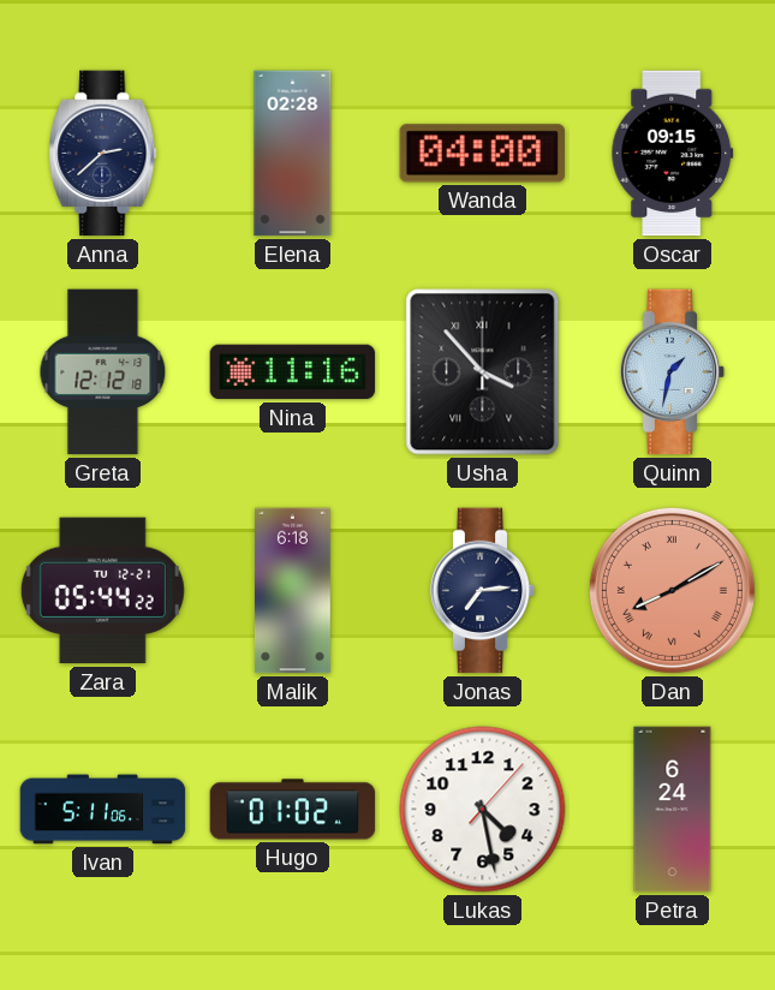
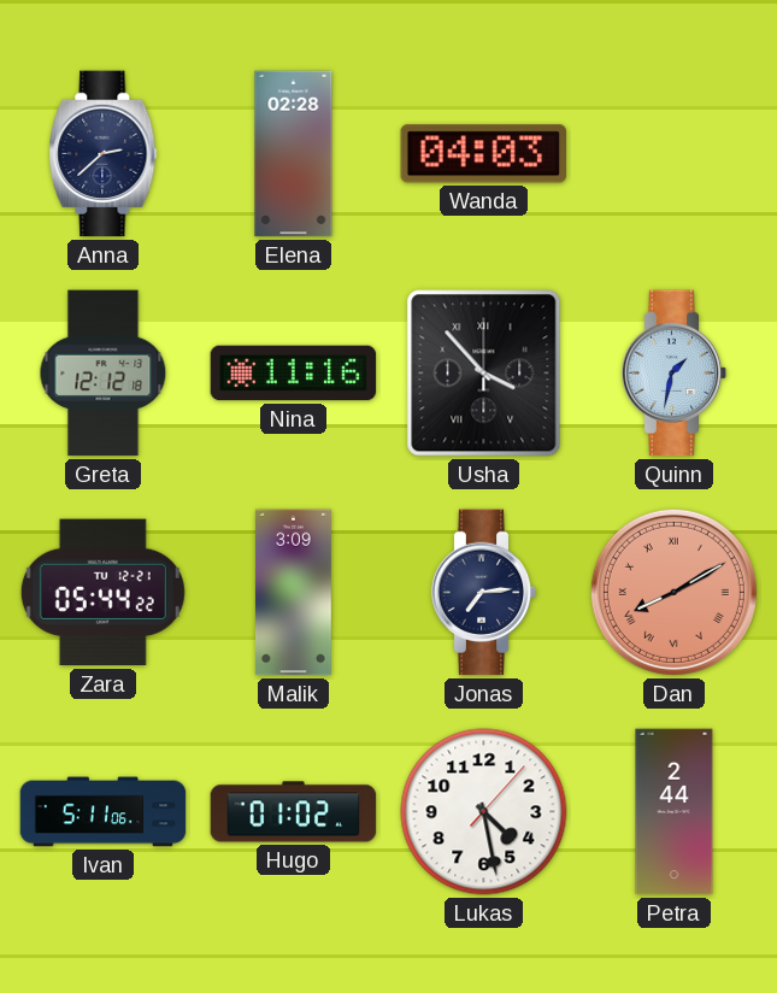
Wanda: 04:00 -> 04:03 (483, 154)
Oscar: 09:15 -> none (673, 154)
Malik: 6:18 -> 3:09 (293, 593)
Petra: 6:24 -> 2:44 (675, 812)
